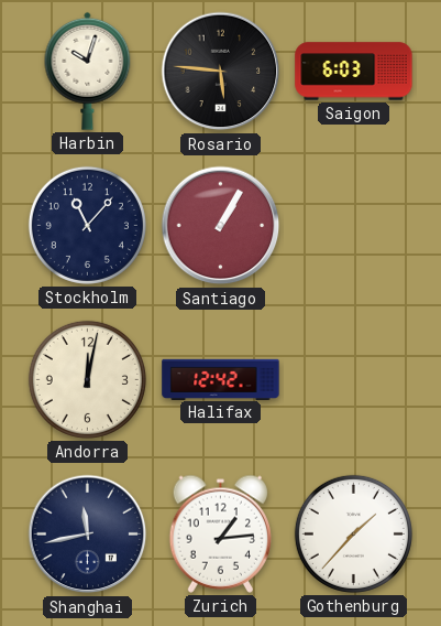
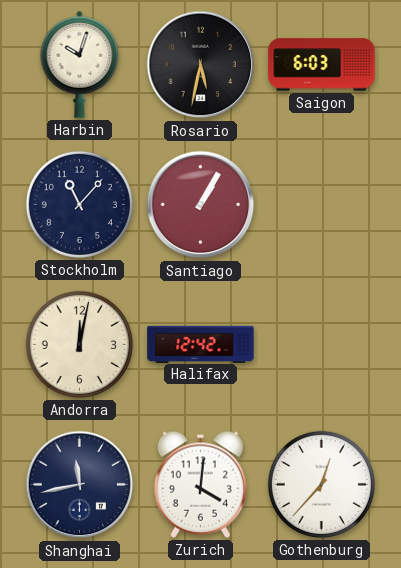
Rosario: 5:46 -> 5:32 (201, 65)
Zurich: 1:14 -> 4:01 (200, 484)
Gothenburg: 1:37 -> 12:37 (321, 484)
